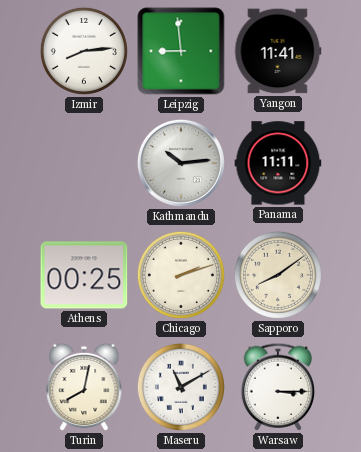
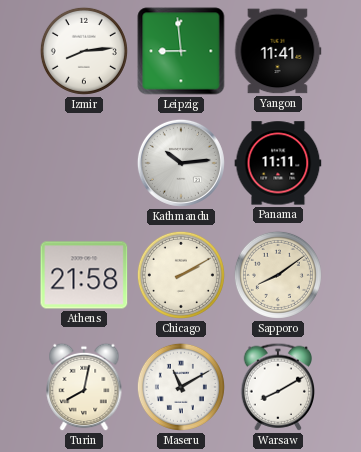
Athens: 00:25 -> 21:58 (84, 275)
Chicago: 2:12 -> 2:10 (181, 275)
Warsaw: 3:15 -> 8:10 (277, 387)
